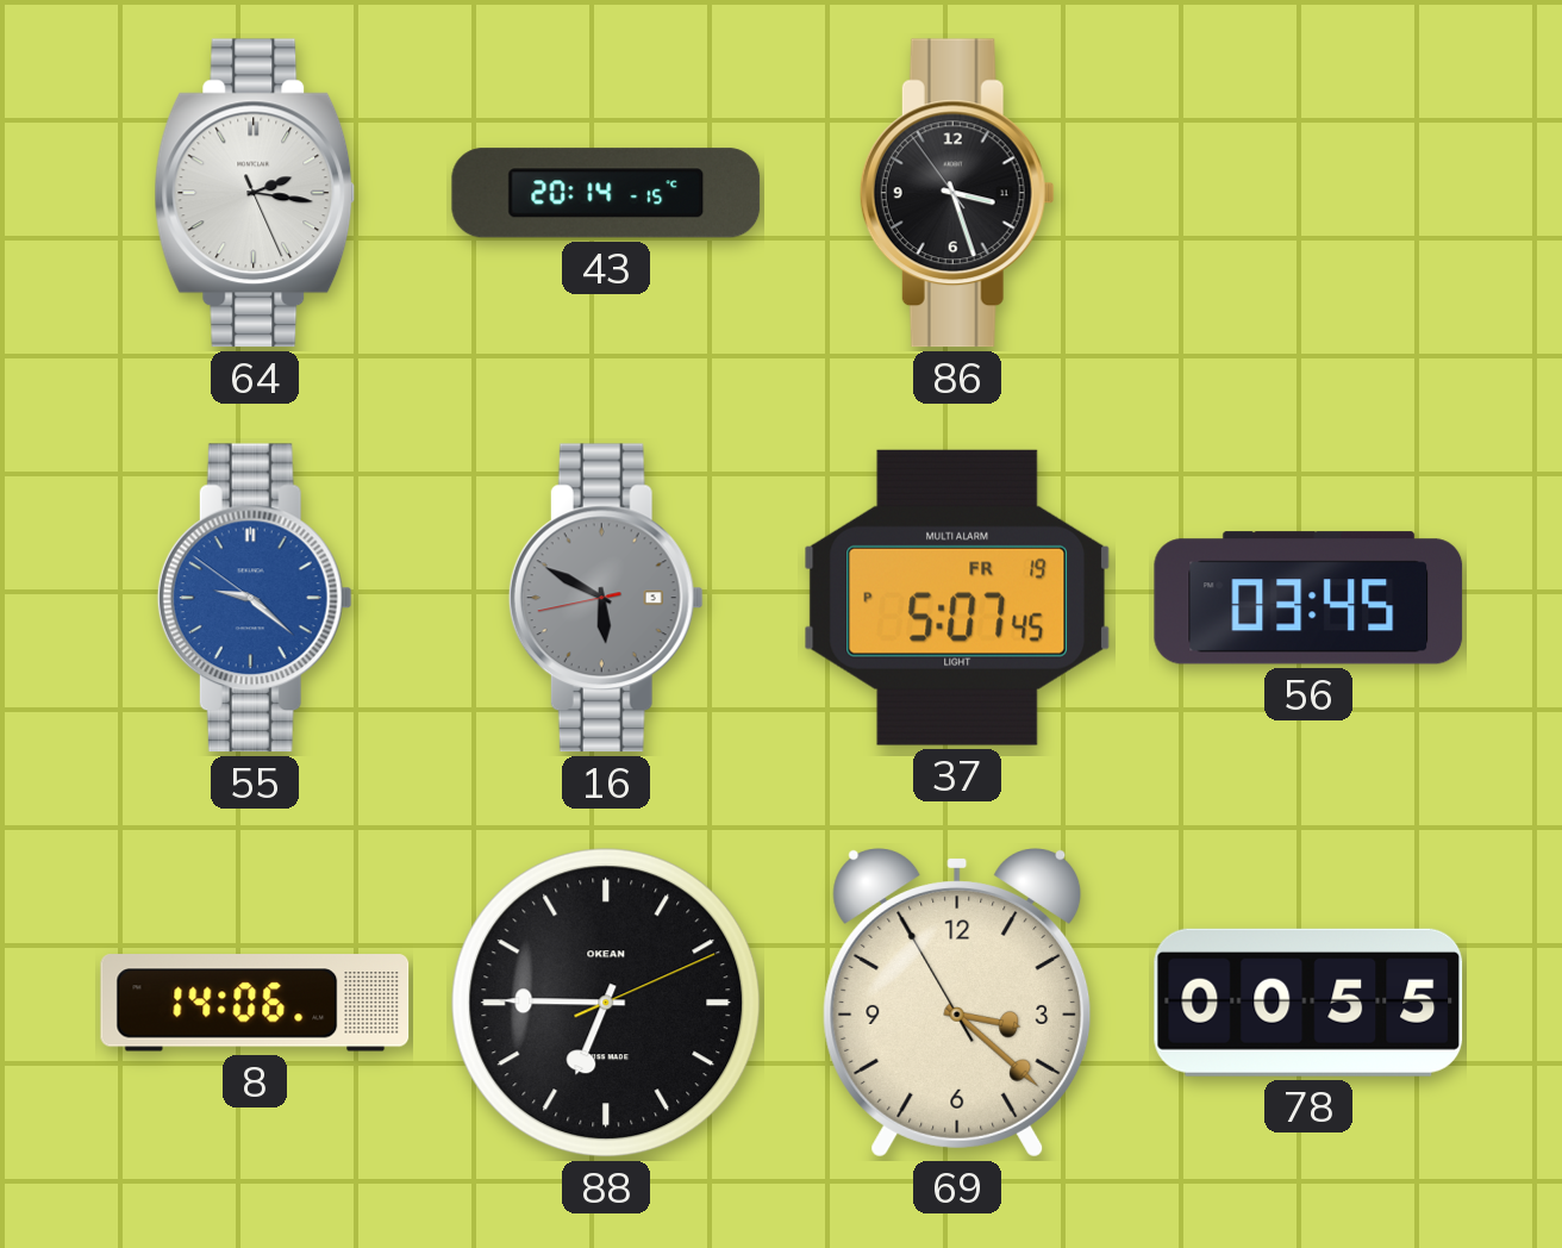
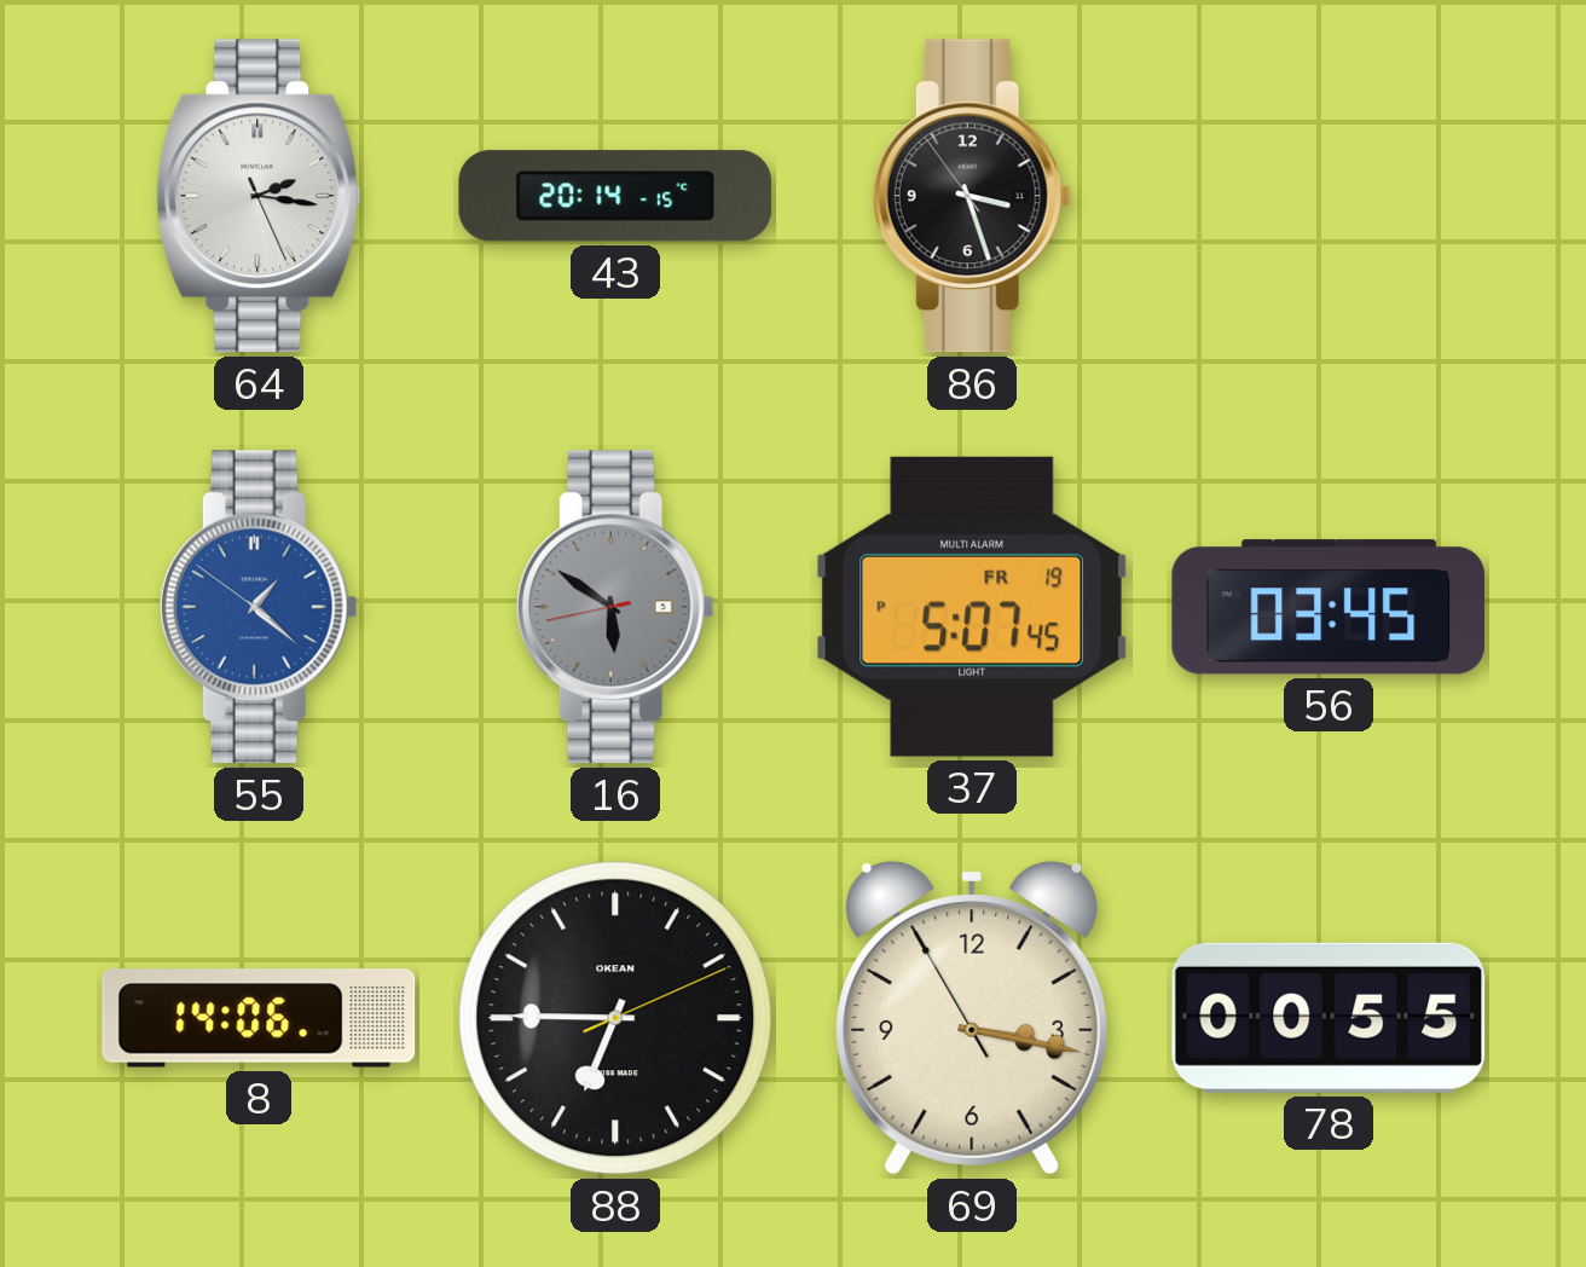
55: 9:21 -> 1:21 (259, 607)
16: 5:49 -> 5:50 (615, 607)
69: 3:21 -> 3:16 (972, 1019)
